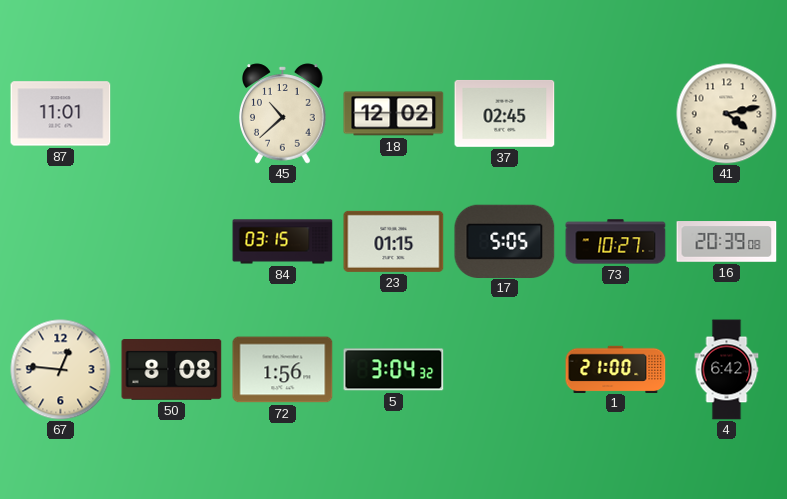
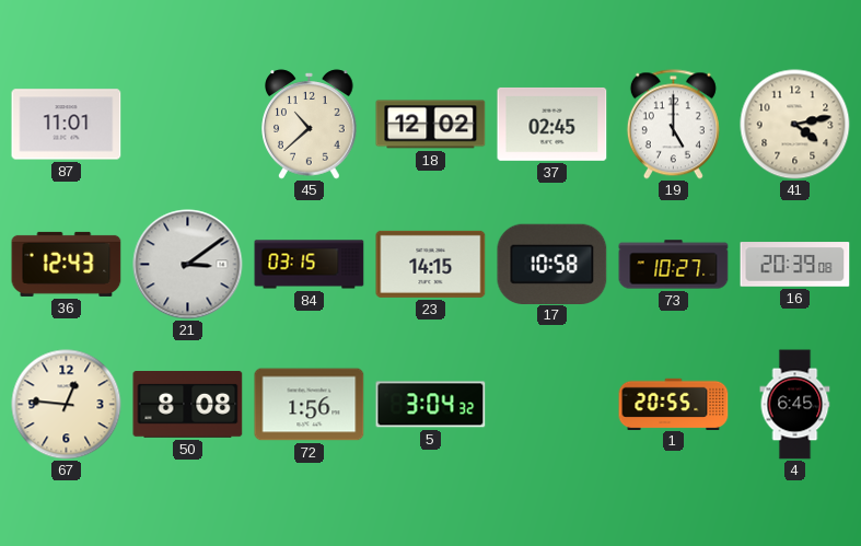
19: none -> 5:00 (673, 125)
36: none -> 12:43 (67, 264)
21: none -> 3:09 (188, 265)
23: 01:15 -> 14:15 (431, 264)
17: 5:05 -> 10:58 (552, 264)
1: 21:00 -> 20:55 (674, 404)
4: 6:42 -> 6:45 (795, 405)
